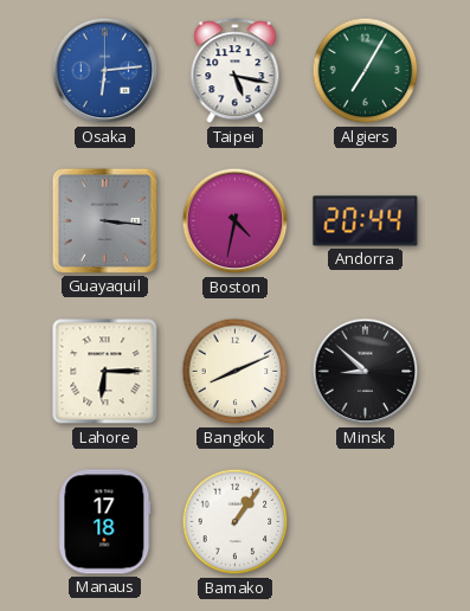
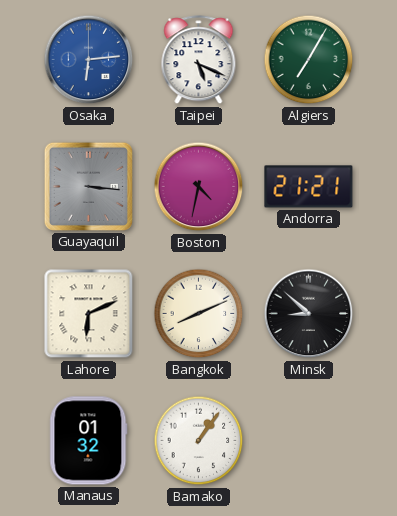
Taipei: 5:17 -> 5:19 (199, 60)
Andorra: 20:44 -> 21:21 (309, 187)
Lahore: 6:15 -> 6:11 (89, 314)
Manaus: 17:18 -> 01:32 (89, 441)
